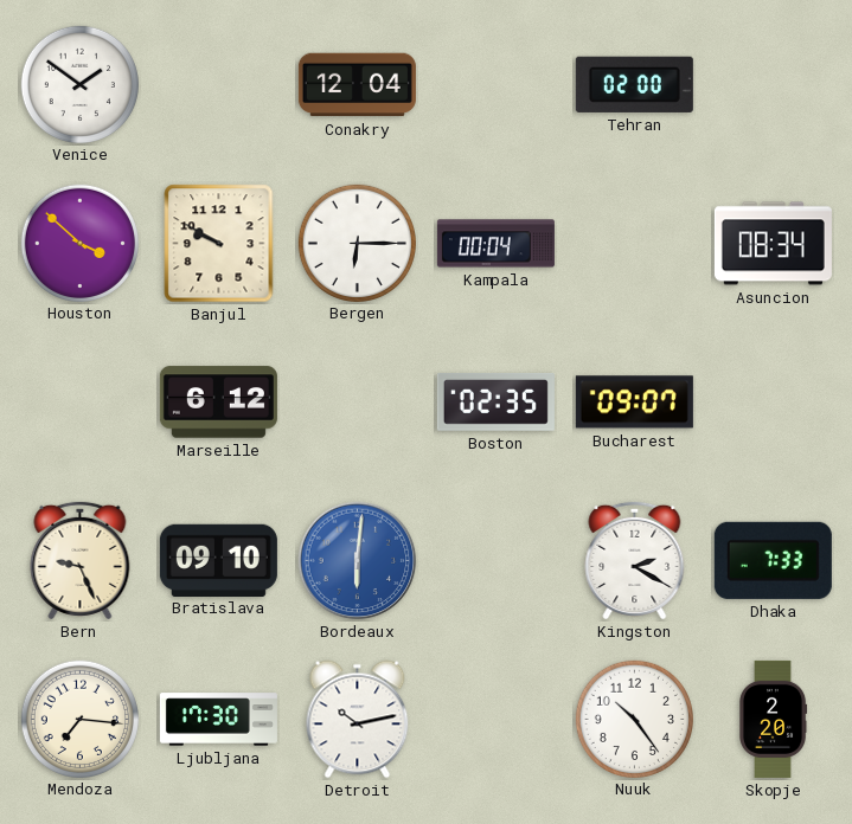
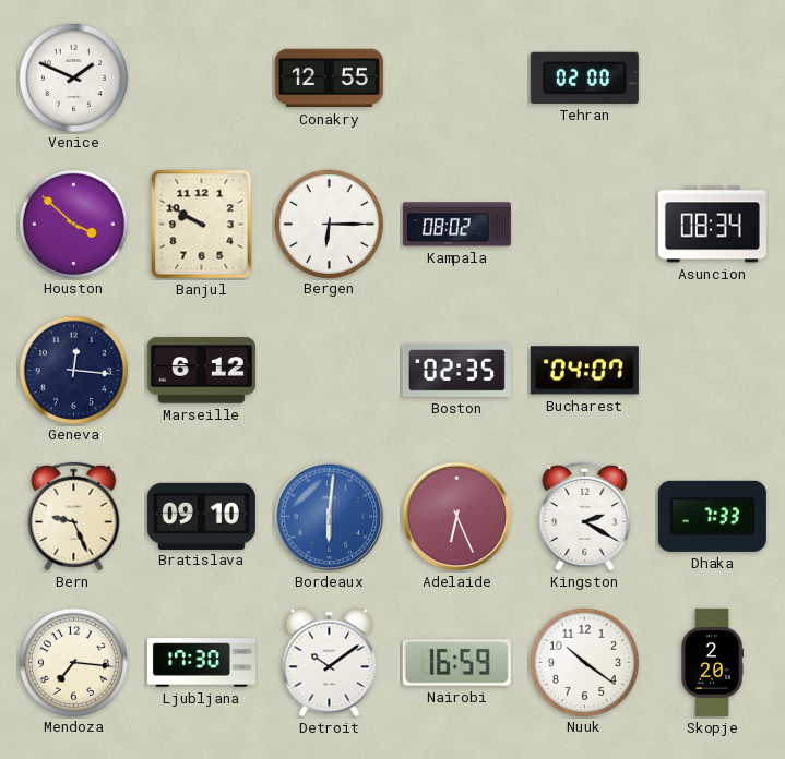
Venice: 1:51 -> 1:49 (73, 77)
Conakry: 12:04 -> 12:55 (329, 79)
Kampala: 00:04 -> 08:02 (456, 225)
Geneva: none -> 12:16 (73, 370)
Bucharest: 09:07 -> 04:07 (584, 371)
Adelaide: none -> 6:26 (457, 517)
Detroit: 10:13 -> 10:09 (330, 663)
Nairobi: none -> 16:59 (456, 663)
Nuuk: 10:24 -> 10:21 (584, 662)
